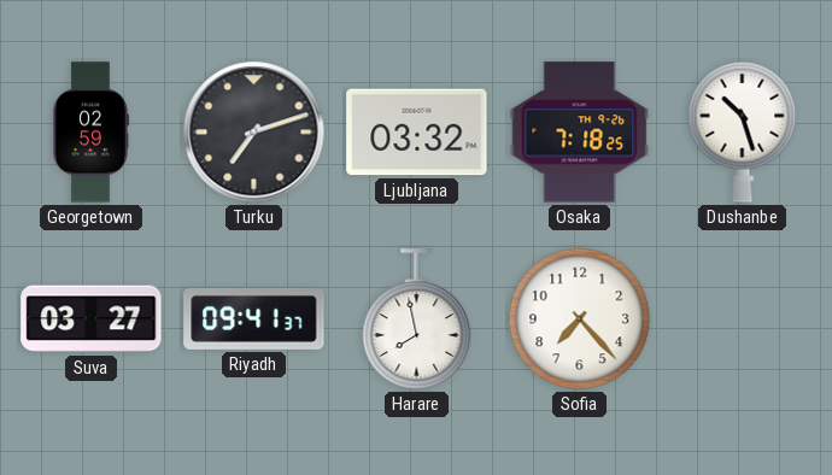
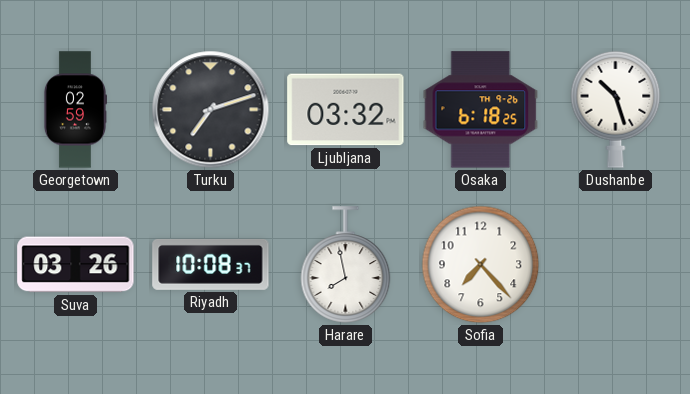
Osaka: 7:18 -> 6:18 (481, 110)
Suva: 03:27 -> 03:26 (76, 265)
Riyadh: 09:41 -> 10:08 (211, 264)
